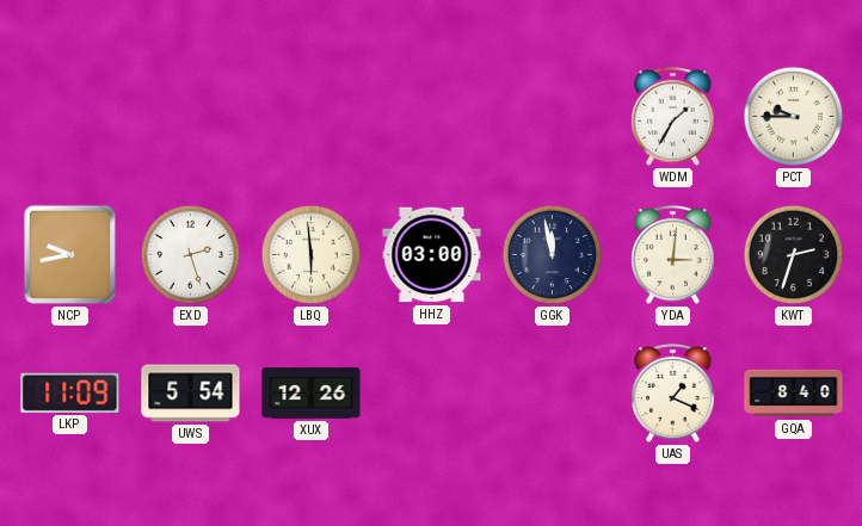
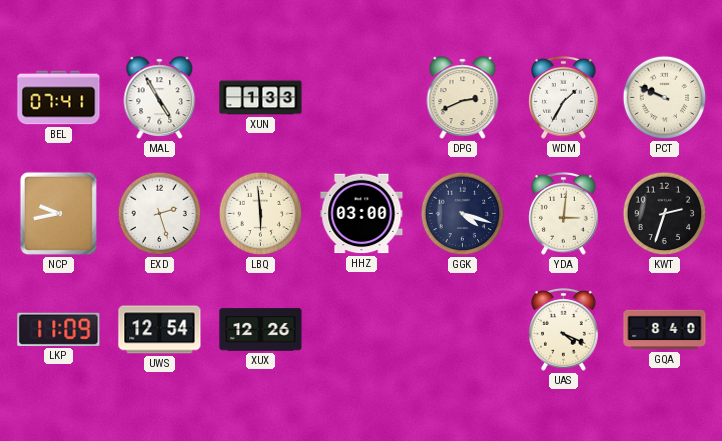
BEL: none -> 07:41 (59, 98)
MAL: none -> 4:55 (160, 98)
XUN: none -> 1:33 (261, 98)
DPG: none -> 2:41 (463, 98)
PCT: 9:45 -> 9:49 (665, 98)
GGK: 11:58 -> 4:18 (463, 214)
UWS: 5:54 -> 12:54 (160, 330)
UAS: 1:19 -> 4:19 (564, 329)
